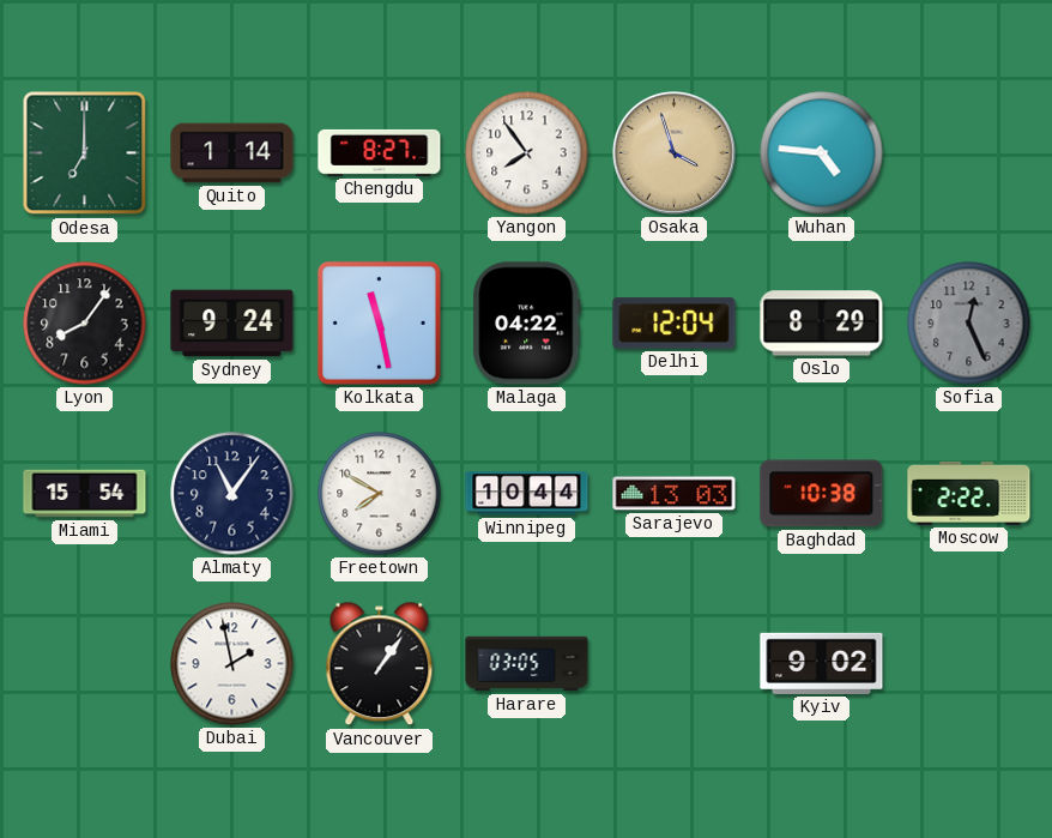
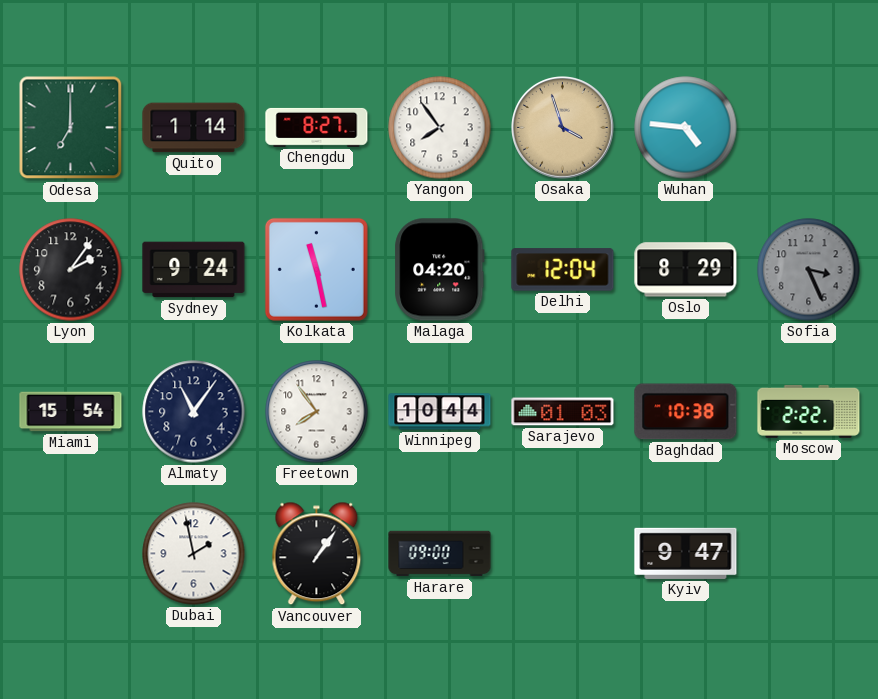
Lyon: 8:06 -> 2:06 (71, 270)
Malaga: 04:22 -> 04:20 (440, 270)
Sofia: 12:26 -> 3:26 (809, 270)
Freetown: 7:50 -> 7:54 (317, 412)
Sarajevo: 13:03 -> 01:03 (563, 412)
Harare: 03:05 -> 09:00 (440, 554)
Kyiv: 9:02 -> 9:47 (686, 553)
